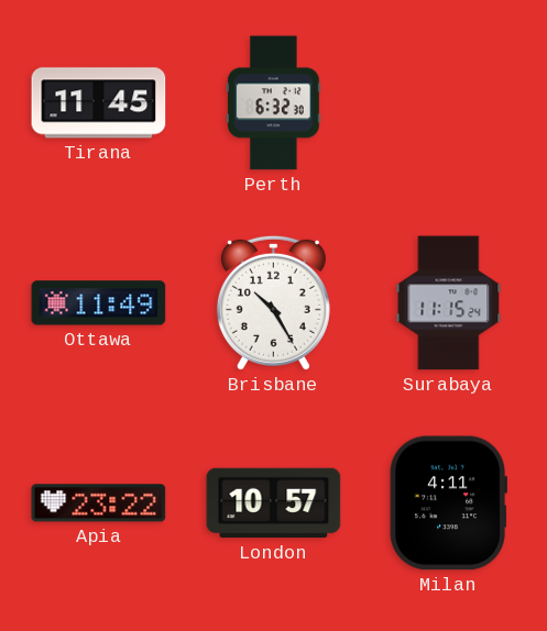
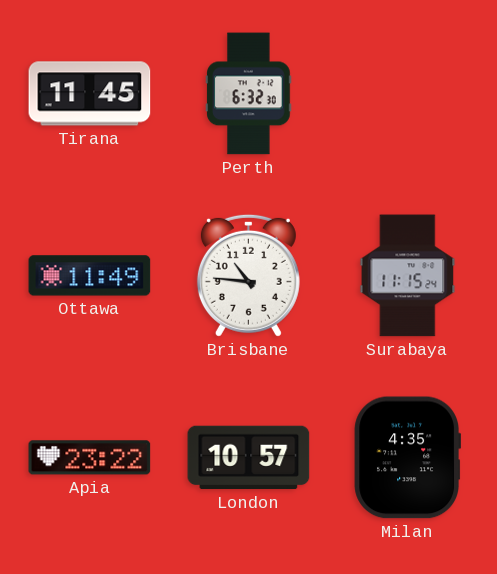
Brisbane: 10:25 -> 10:46 (248, 275)
Milan: 4:11 -> 4:35 (407, 458)
